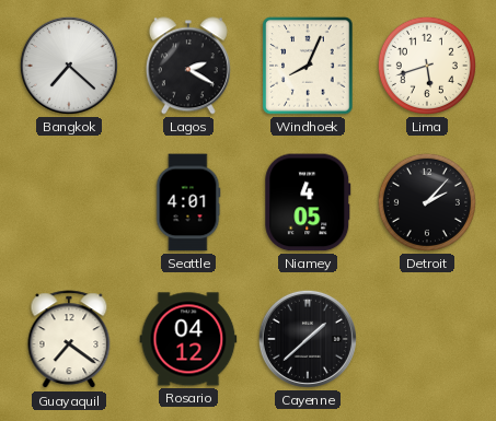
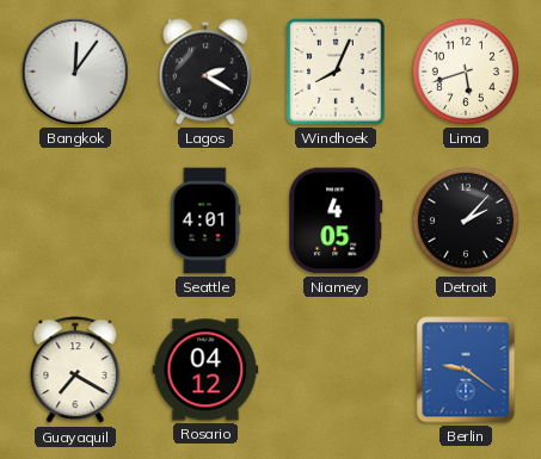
Bangkok: 7:22 -> 12:06 (75, 72)
Guayaquil: 7:21 -> 7:20 (75, 371)
Cayenne: 1:38 -> none (308, 339)
Berlin: none -> 9:21 (466, 370)
